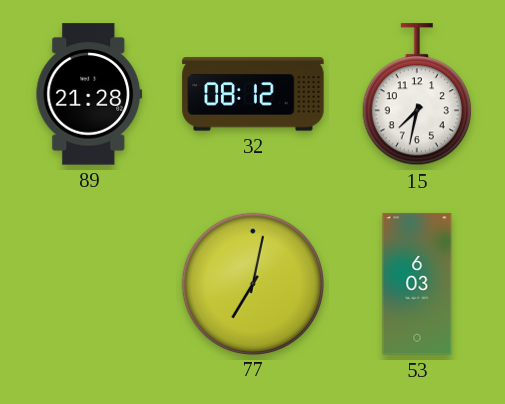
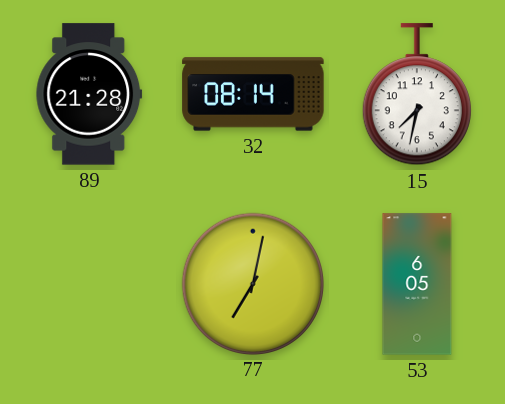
32: 08:12 -> 08:14 (253, 94)
53: 6:03 -> 6:05 (417, 284)
